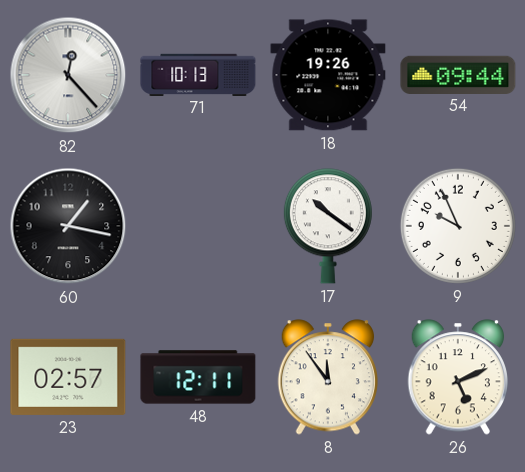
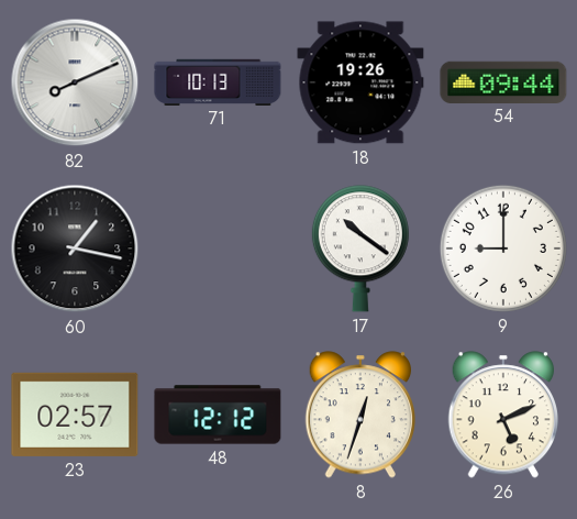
82: 12:23 -> 8:11 (75, 82)
9: 9:56 -> 9:00 (503, 249)
48: 12:11 -> 12:12 (218, 415)
8: 11:54 -> 12:33 (360, 415)
